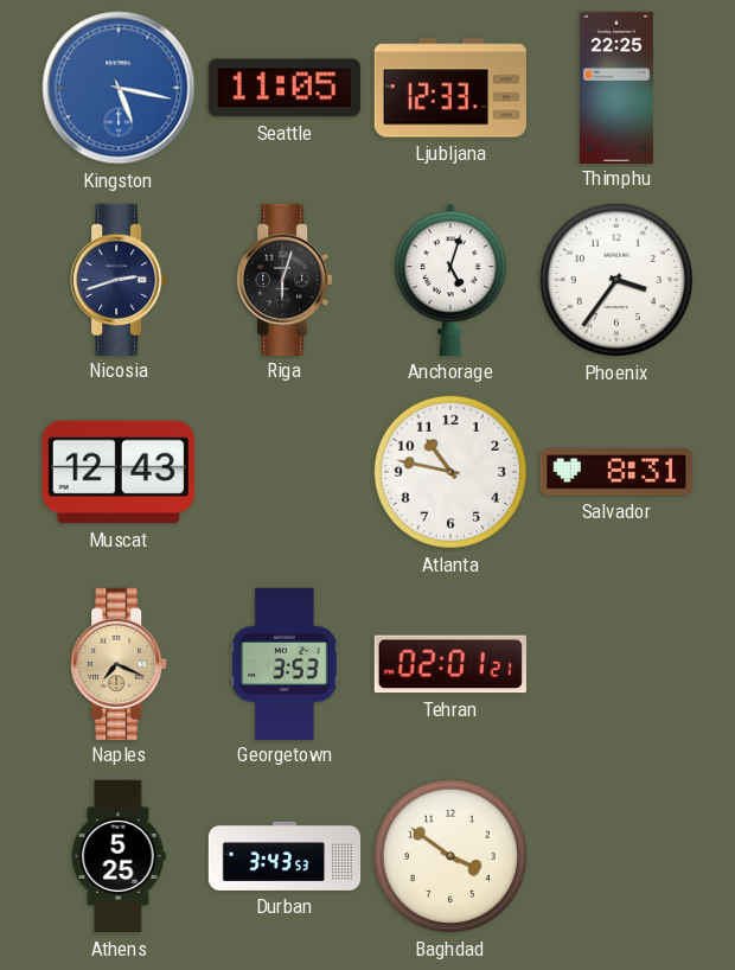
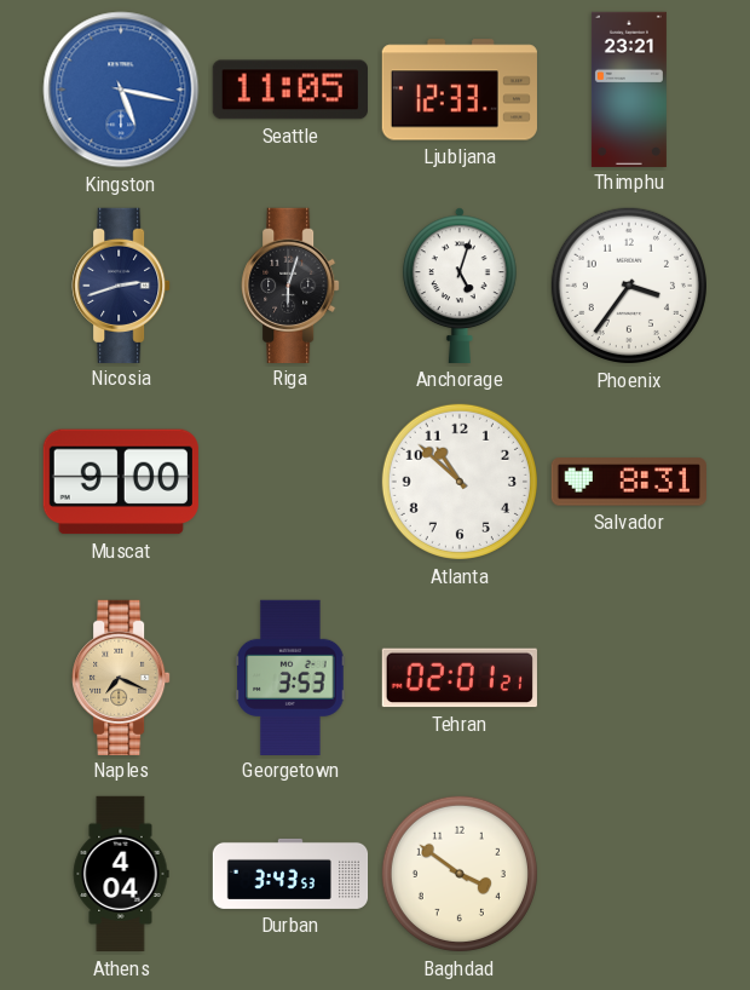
Thimphu: 22:25 -> 23:21 (629, 88)
Muscat: 12:43 -> 9:00 (121, 482)
Atlanta: 10:47 -> 10:52 (460, 482)
Athens: 5:25 -> 4:04 (121, 874)
